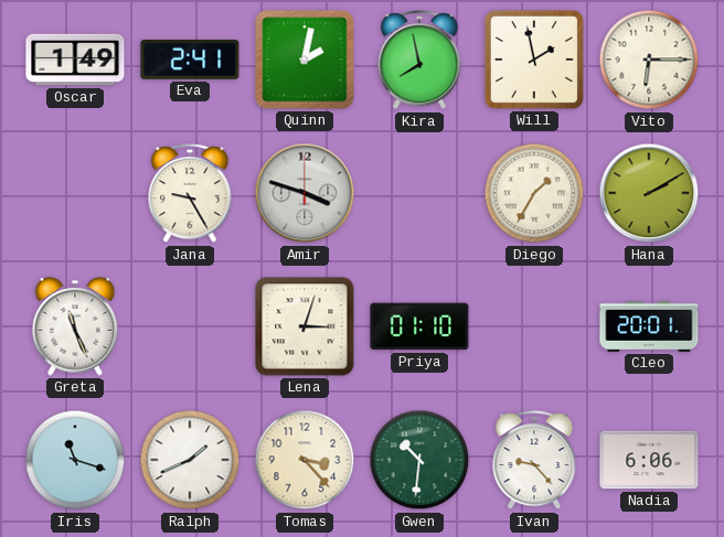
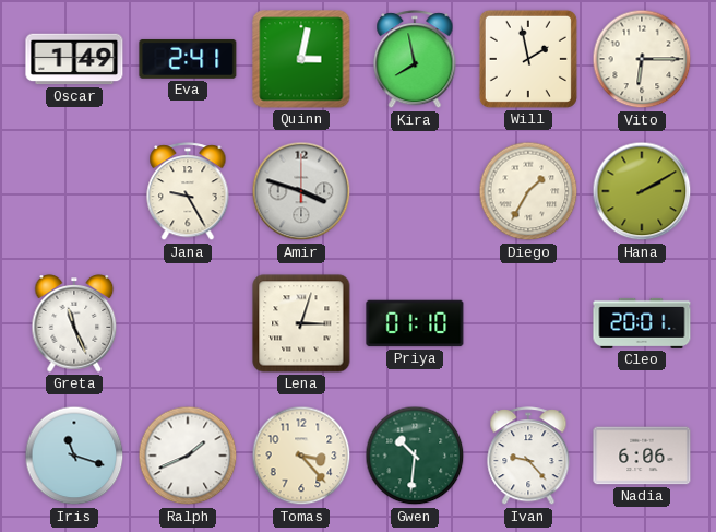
Quinn: 2:02 -> 3:02 (301, 59)
